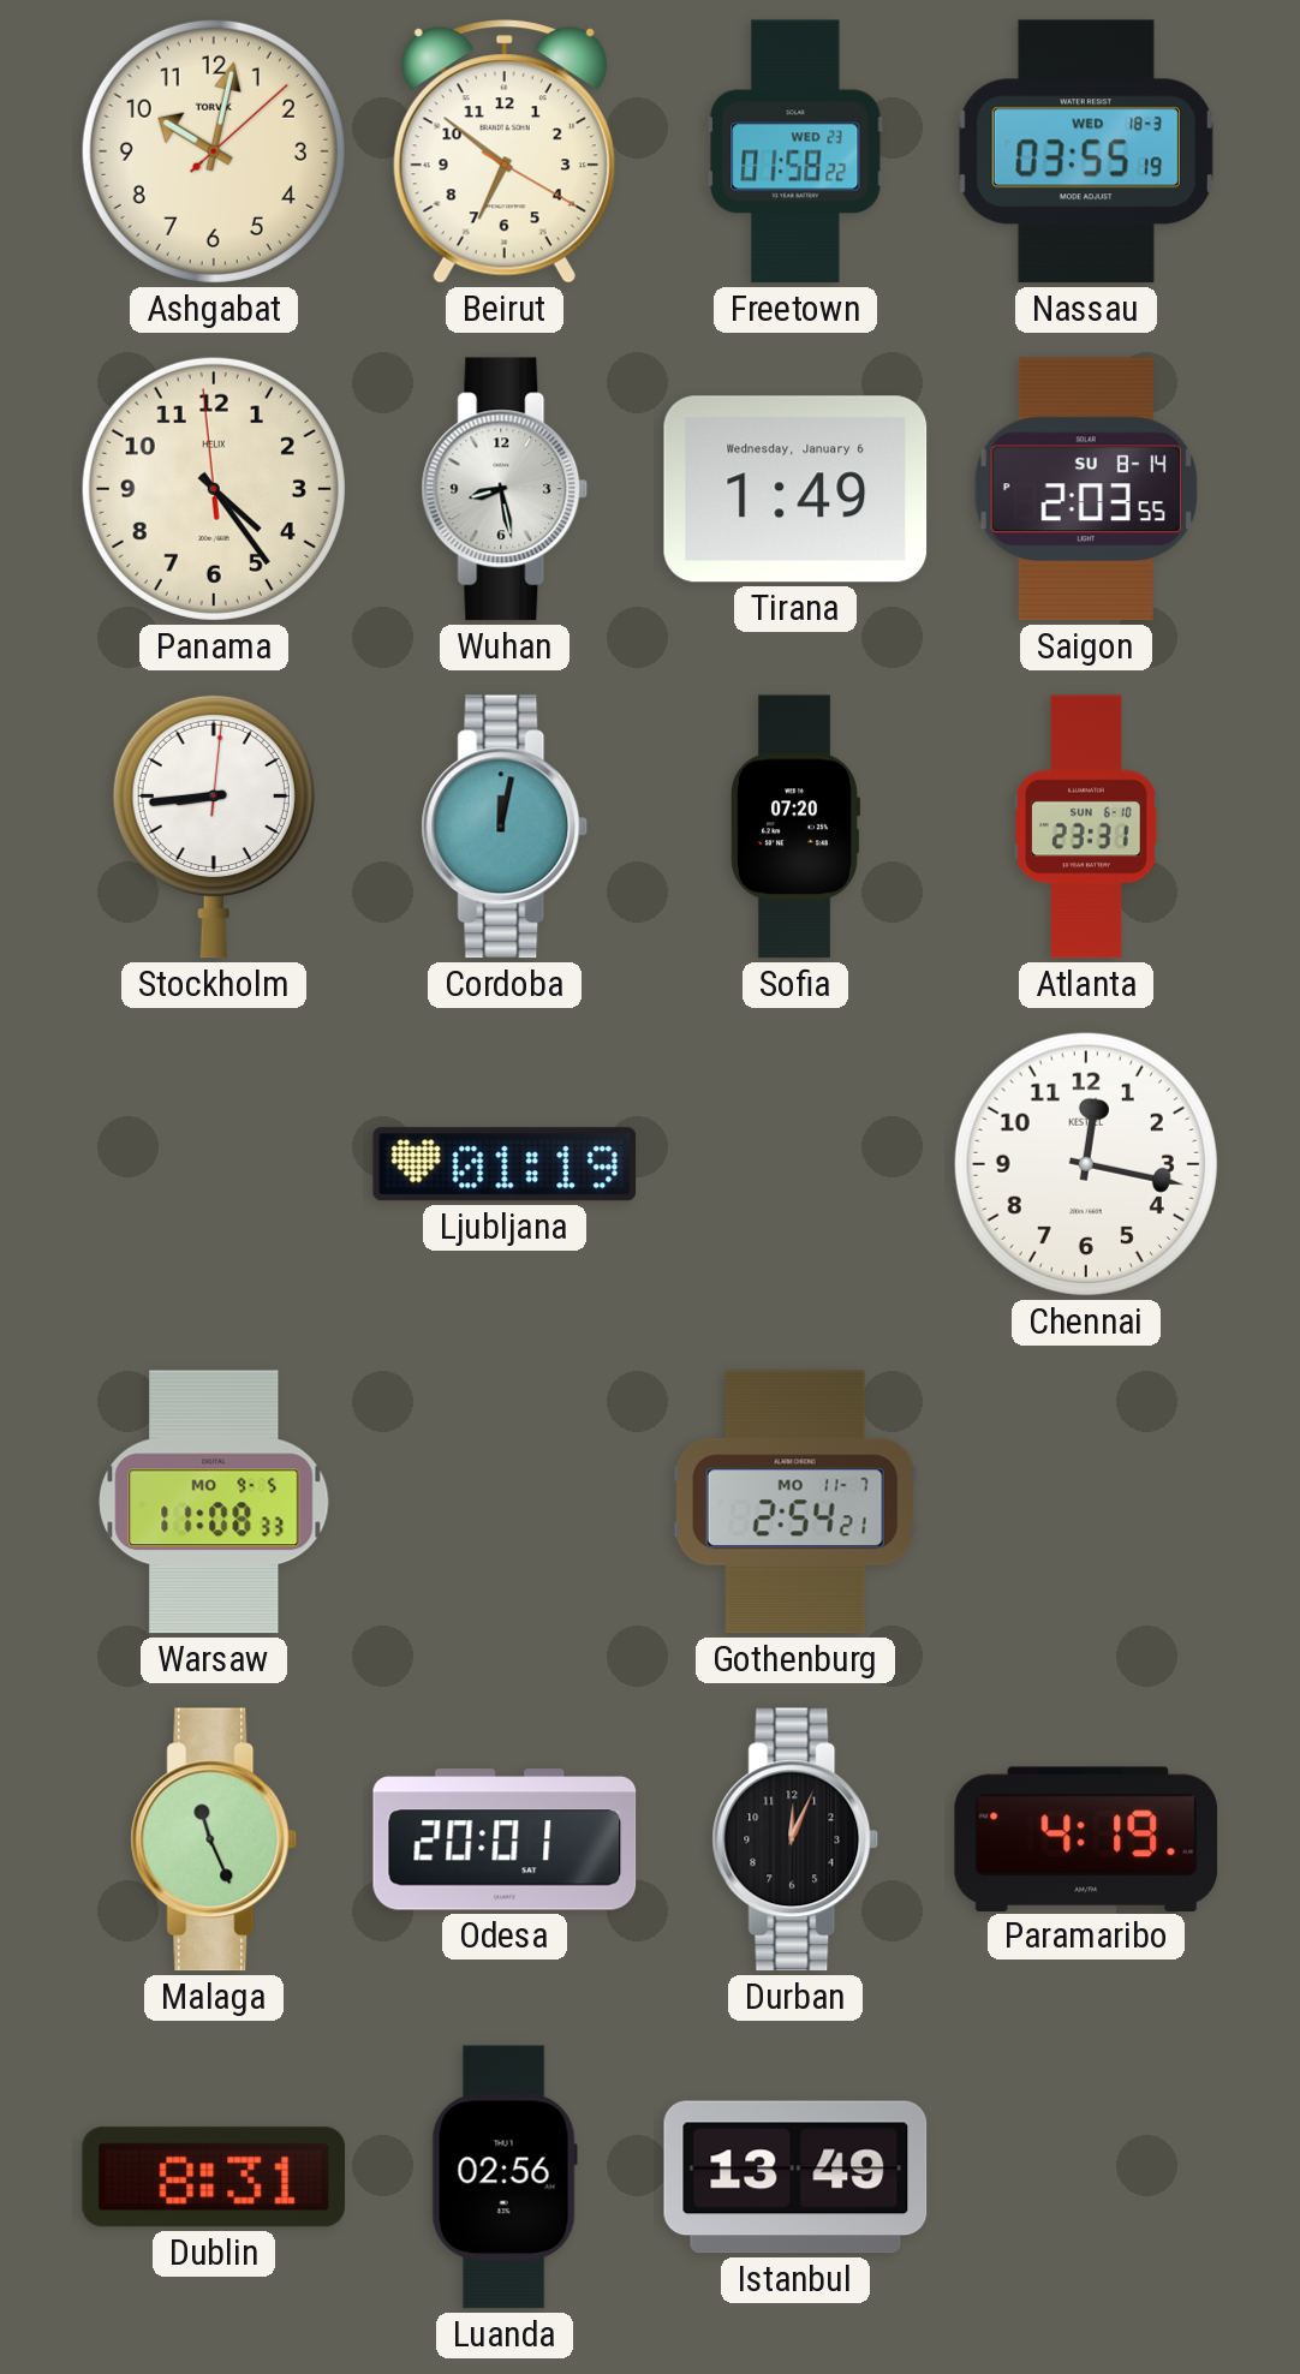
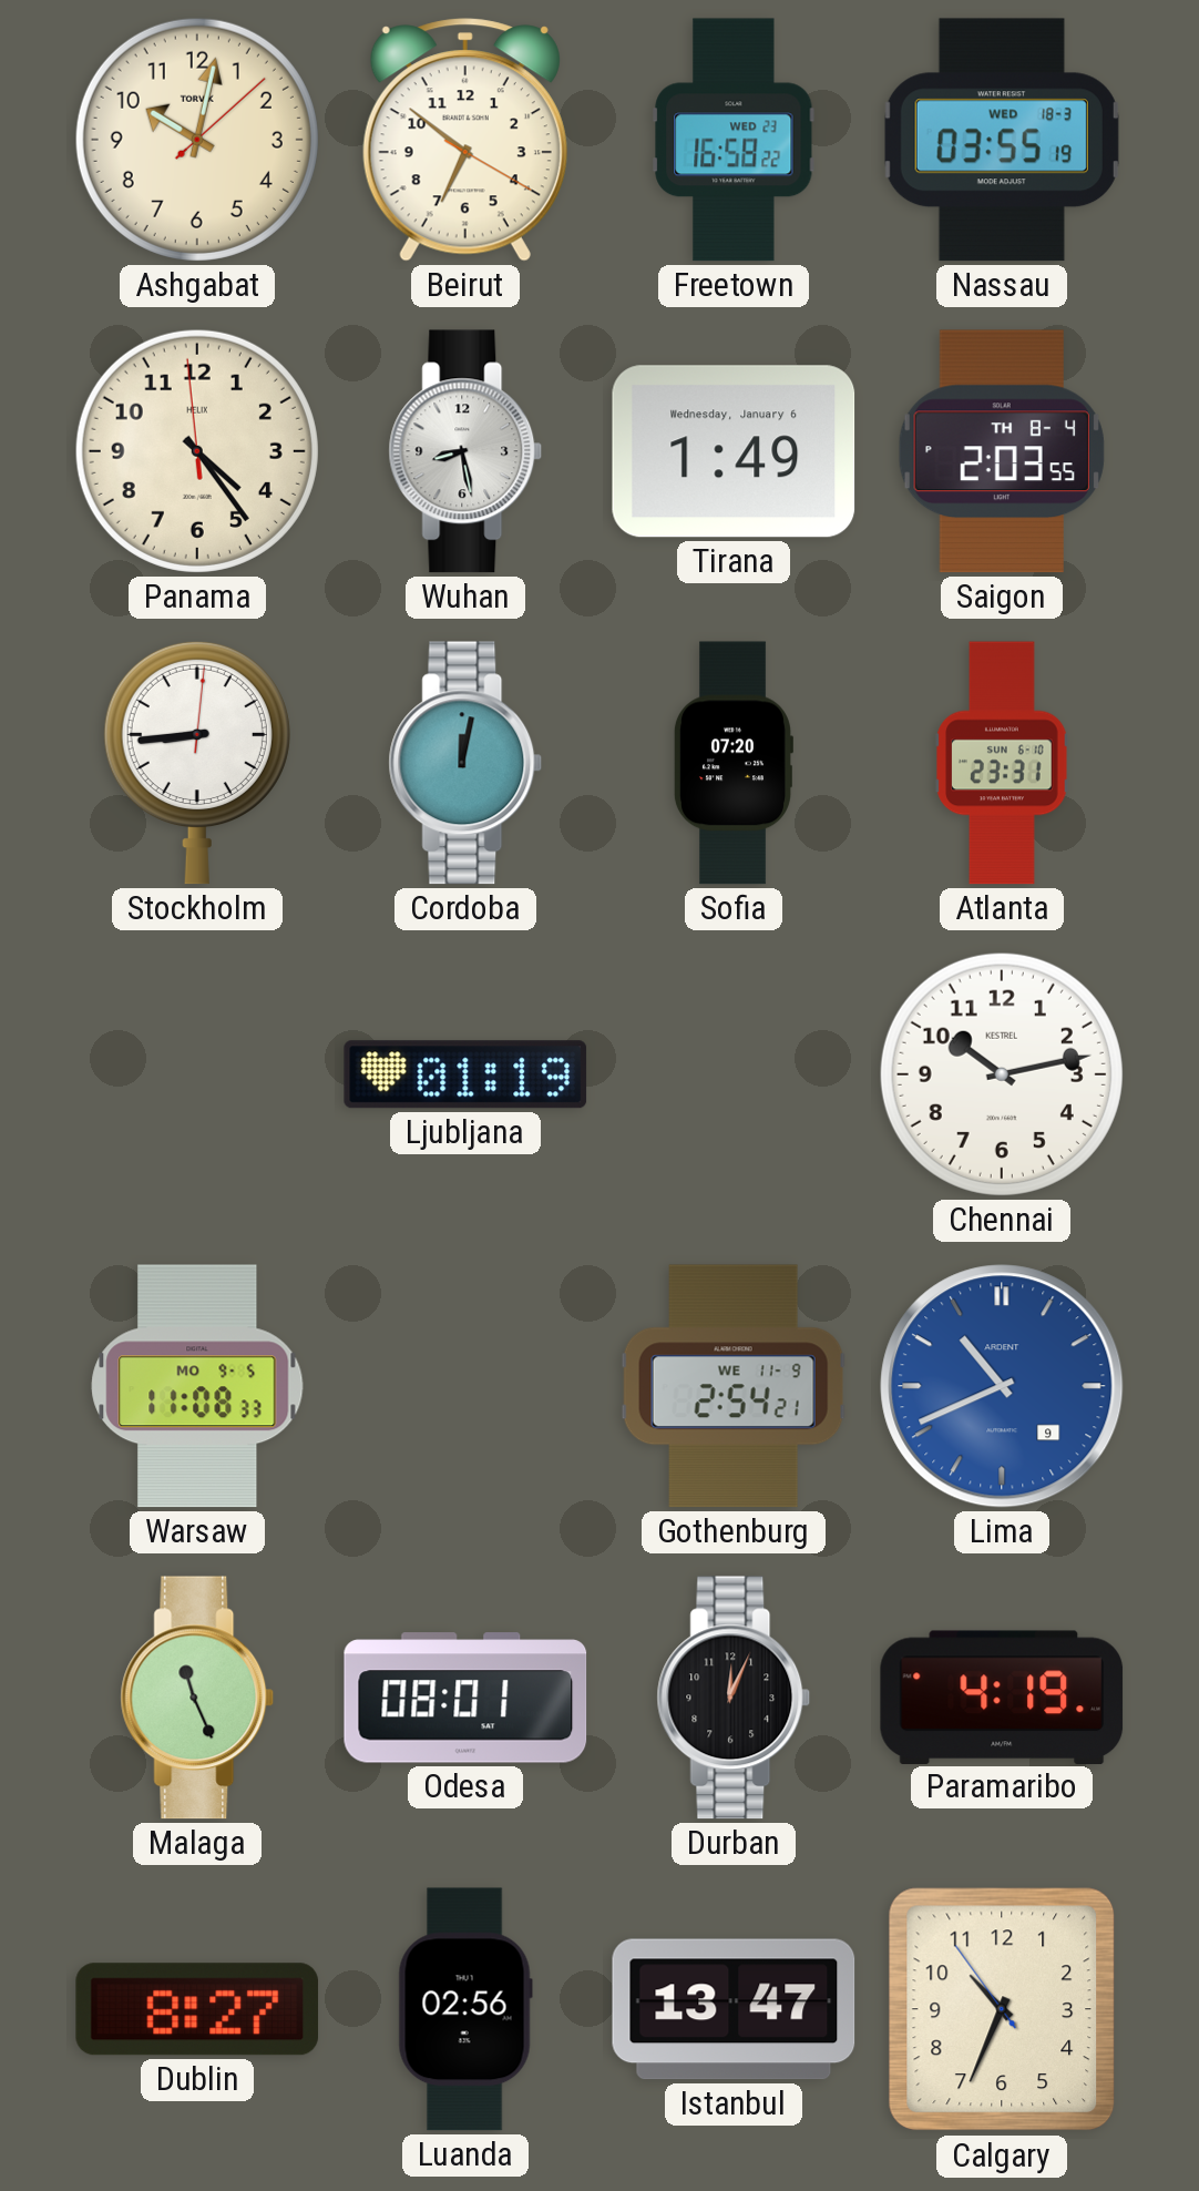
Freetown: 01:58 -> 16:58 (734, 140)
Saigon date: SU 8-14 -> TH 8-4 (1002, 451)
Chennai: 12:17 -> 10:13 (1002, 1074)
Gothenburg date: MO 11-7 -> WE 11-9 (734, 1386)
Lima: none -> 10:41 (1002, 1386)
Odesa: 20:01 -> 08:01 (465, 1698)
Dublin: 8:31 -> 8:27 (197, 2009)
Istanbul: 13:49 -> 13:47 (734, 2009)
Calgary: none -> 10:33 (1002, 2009)
